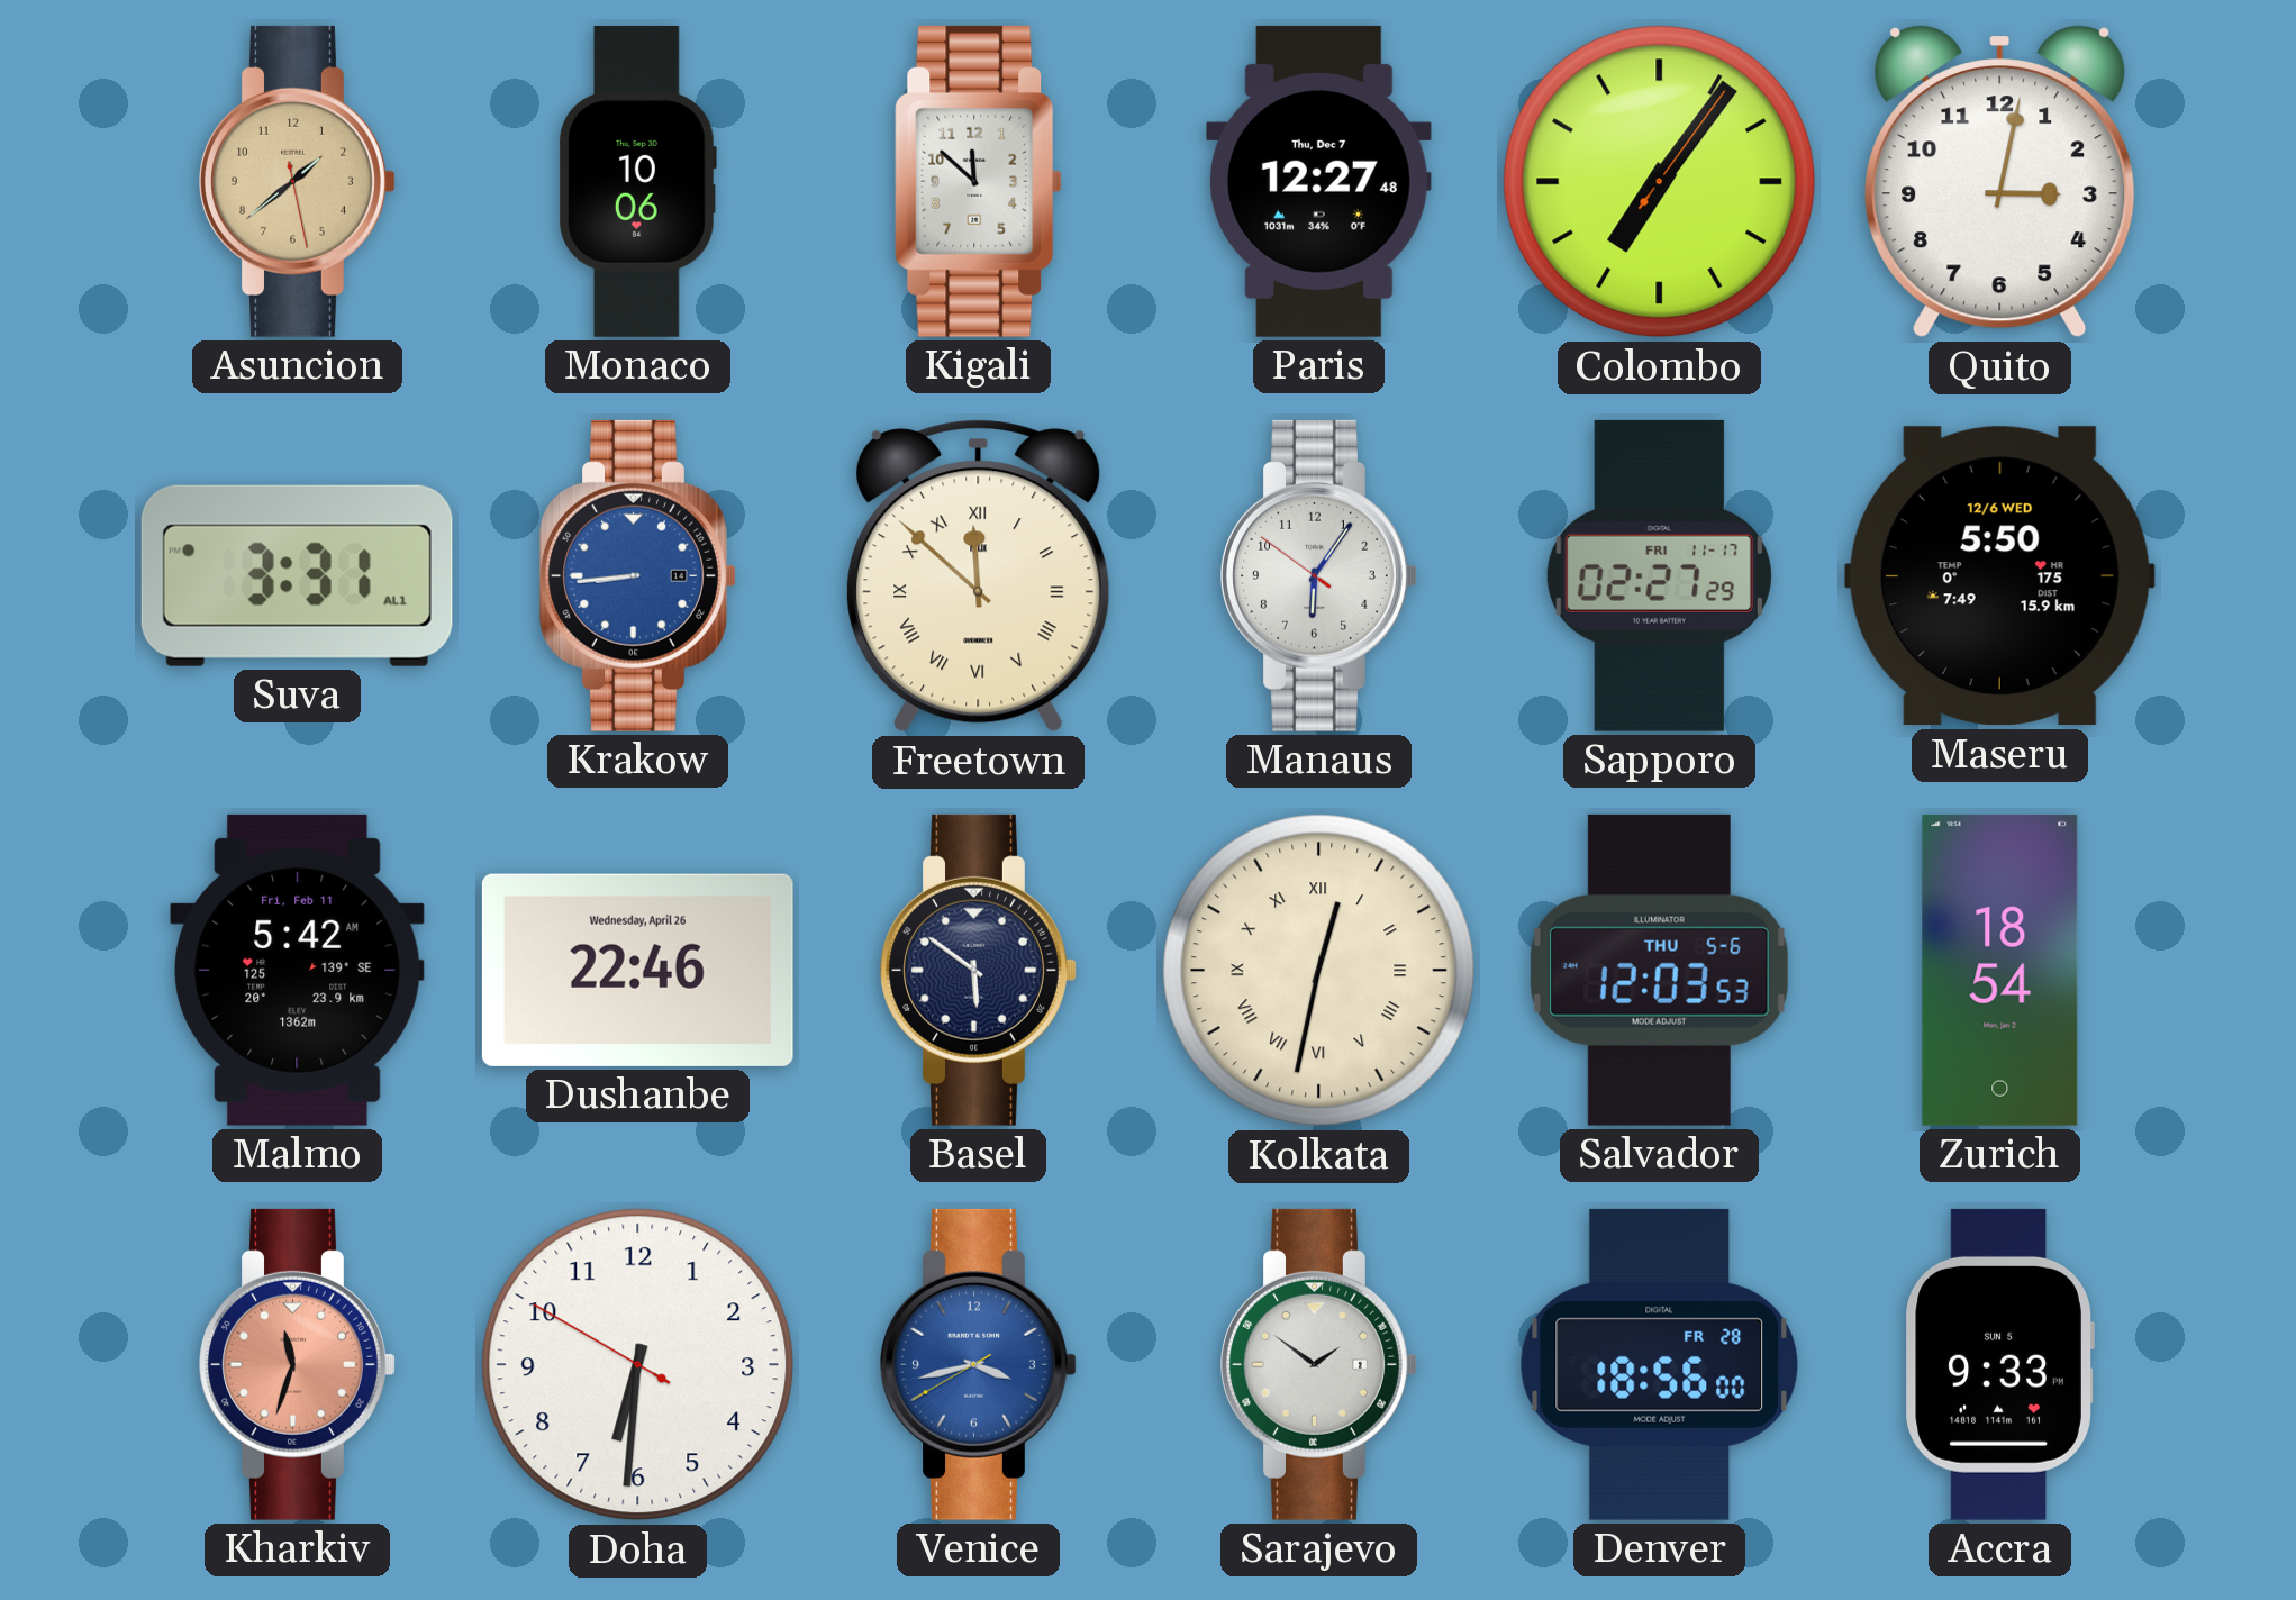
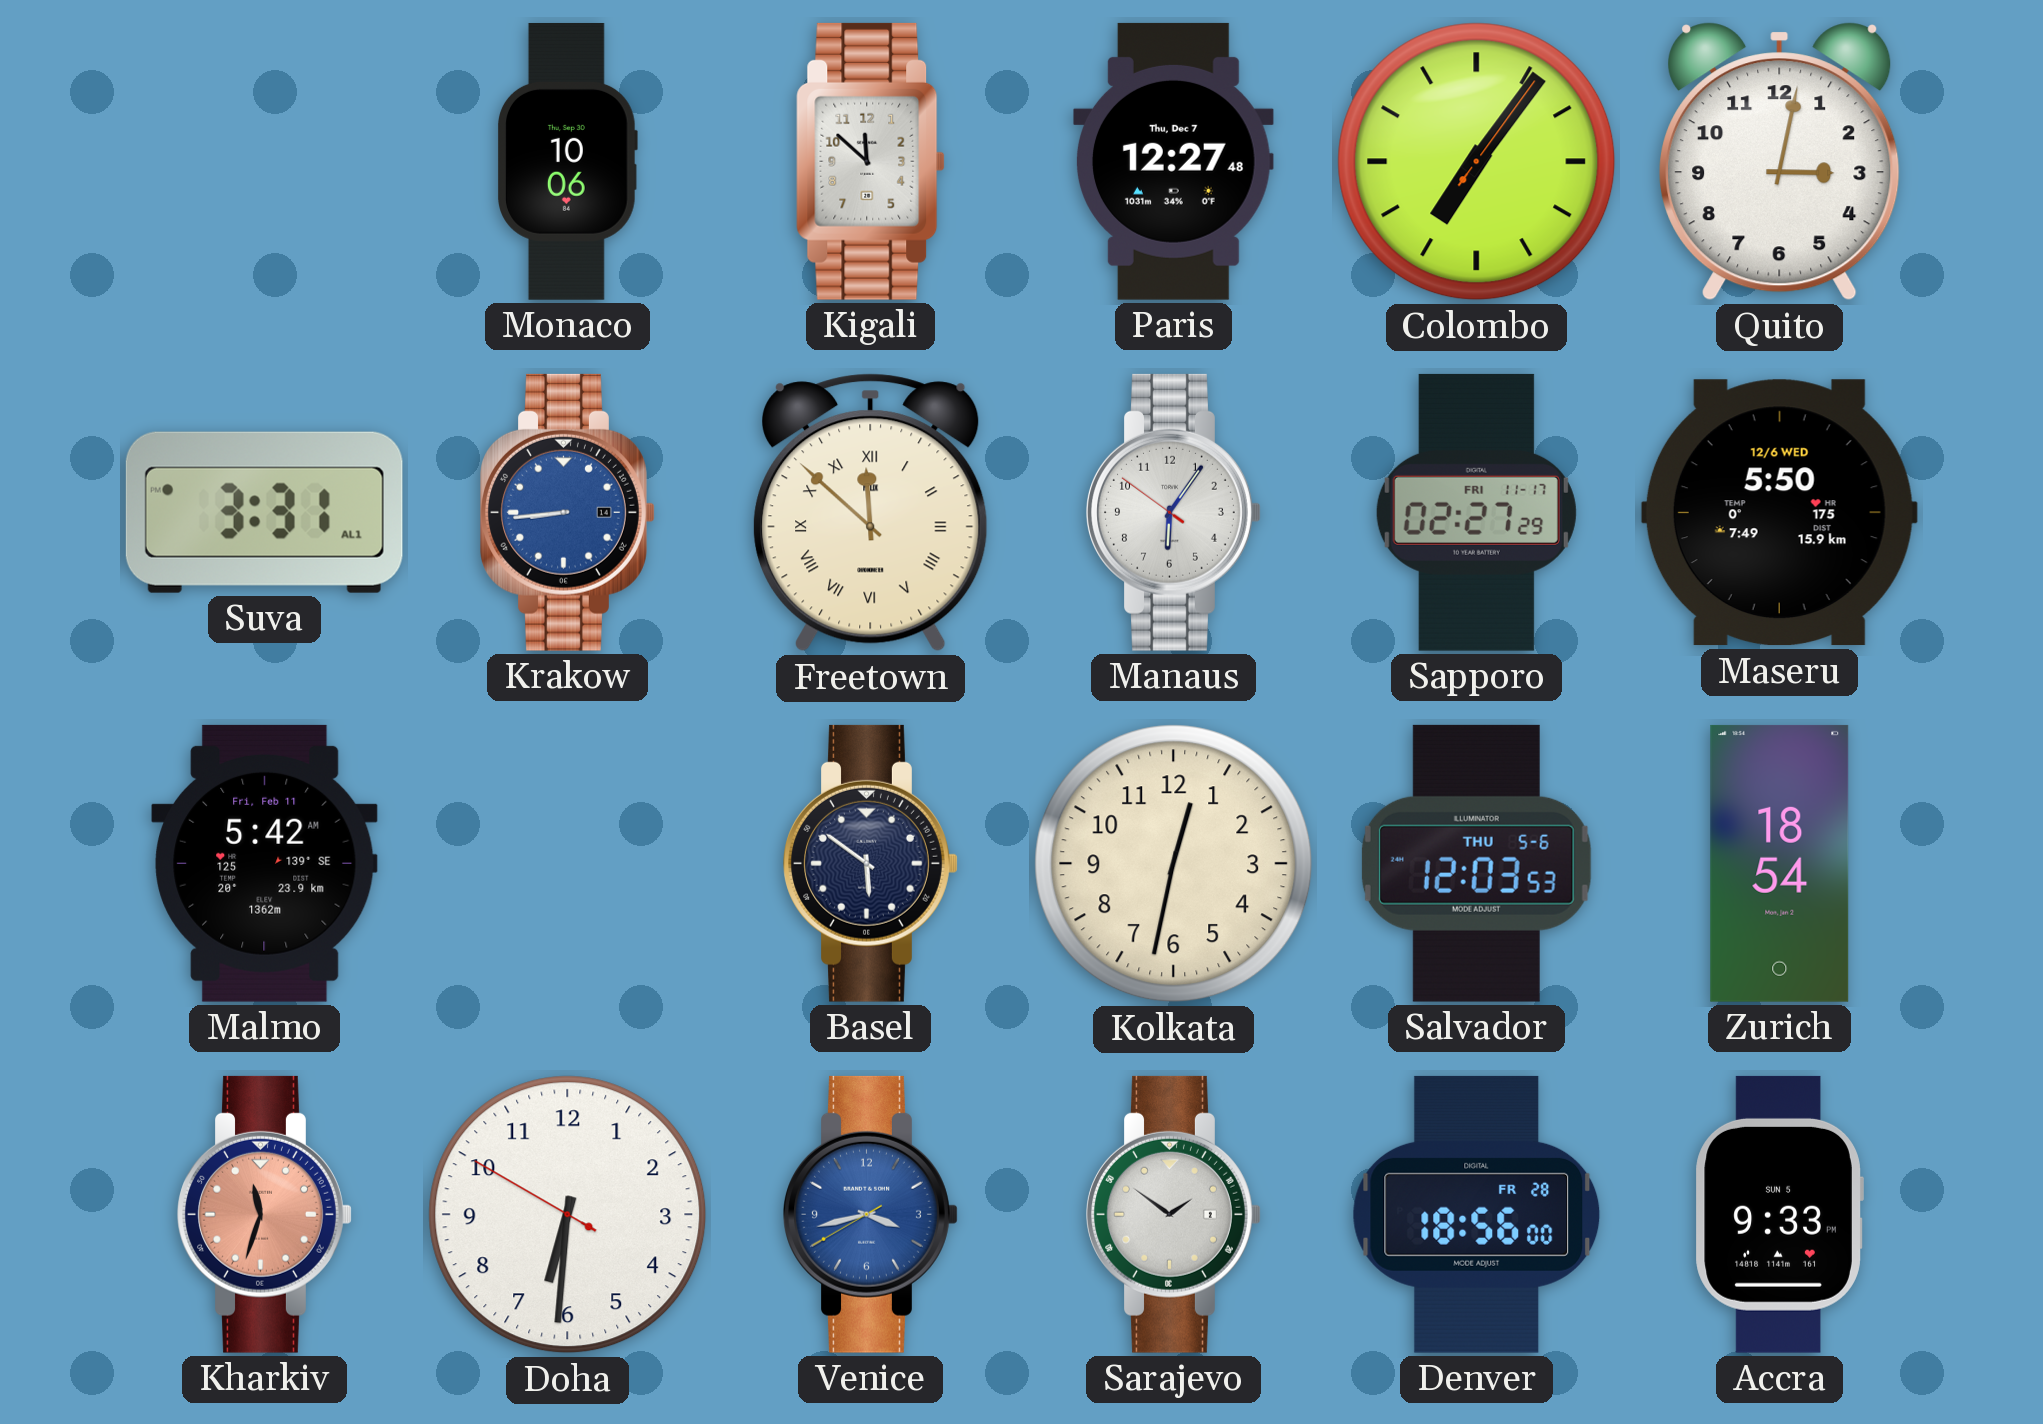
Asuncion: 1:38 -> none (298, 181)
Dushanbe: 22:46 -> none (637, 970)
Kolkata numerals: Roman -> Arabic (1174, 864)
